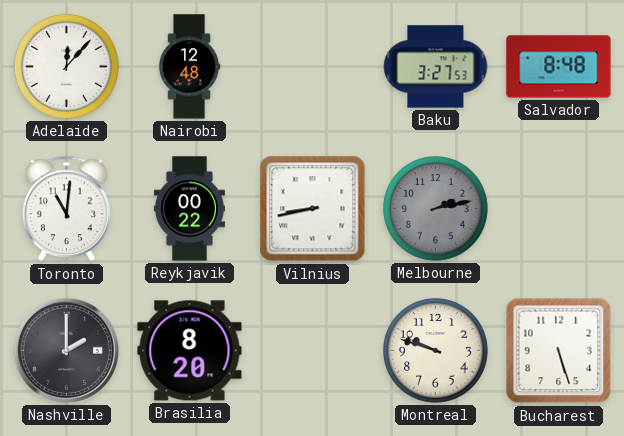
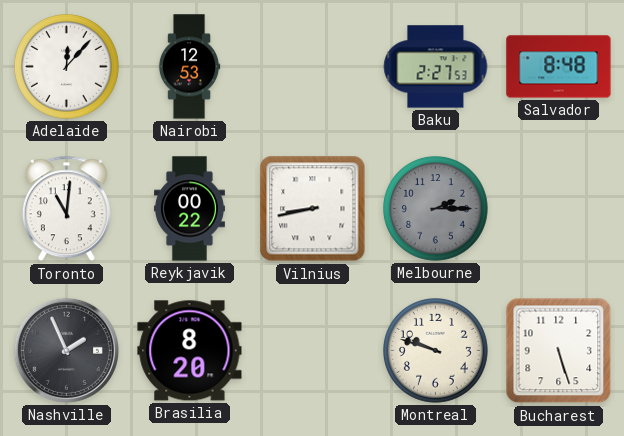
Nairobi: 12:48 -> 12:53 (189, 67)
Baku: 3:27 -> 2:27 (436, 67)
Melbourne: 2:13 -> 2:15 (436, 209)
Nashville: 2:00 -> 1:56 (66, 350)
